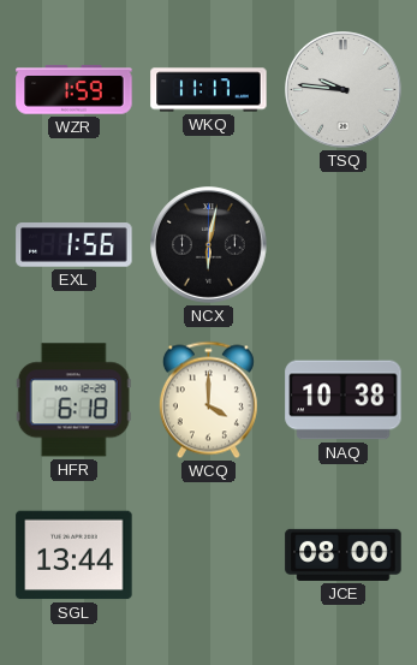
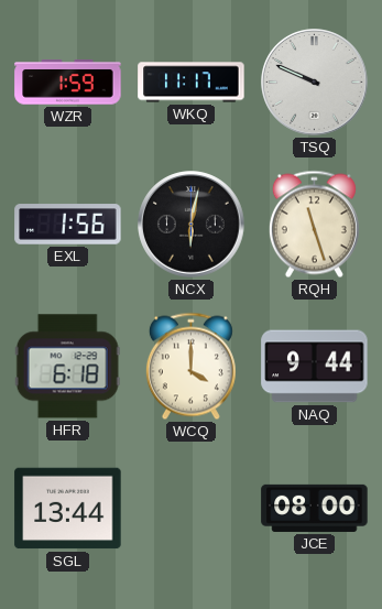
TSQ: 9:46 -> 9:49 (315, 83)
RQH: none -> 11:27 (314, 225)
NAQ: 10:38 -> 9:44 (315, 367)
